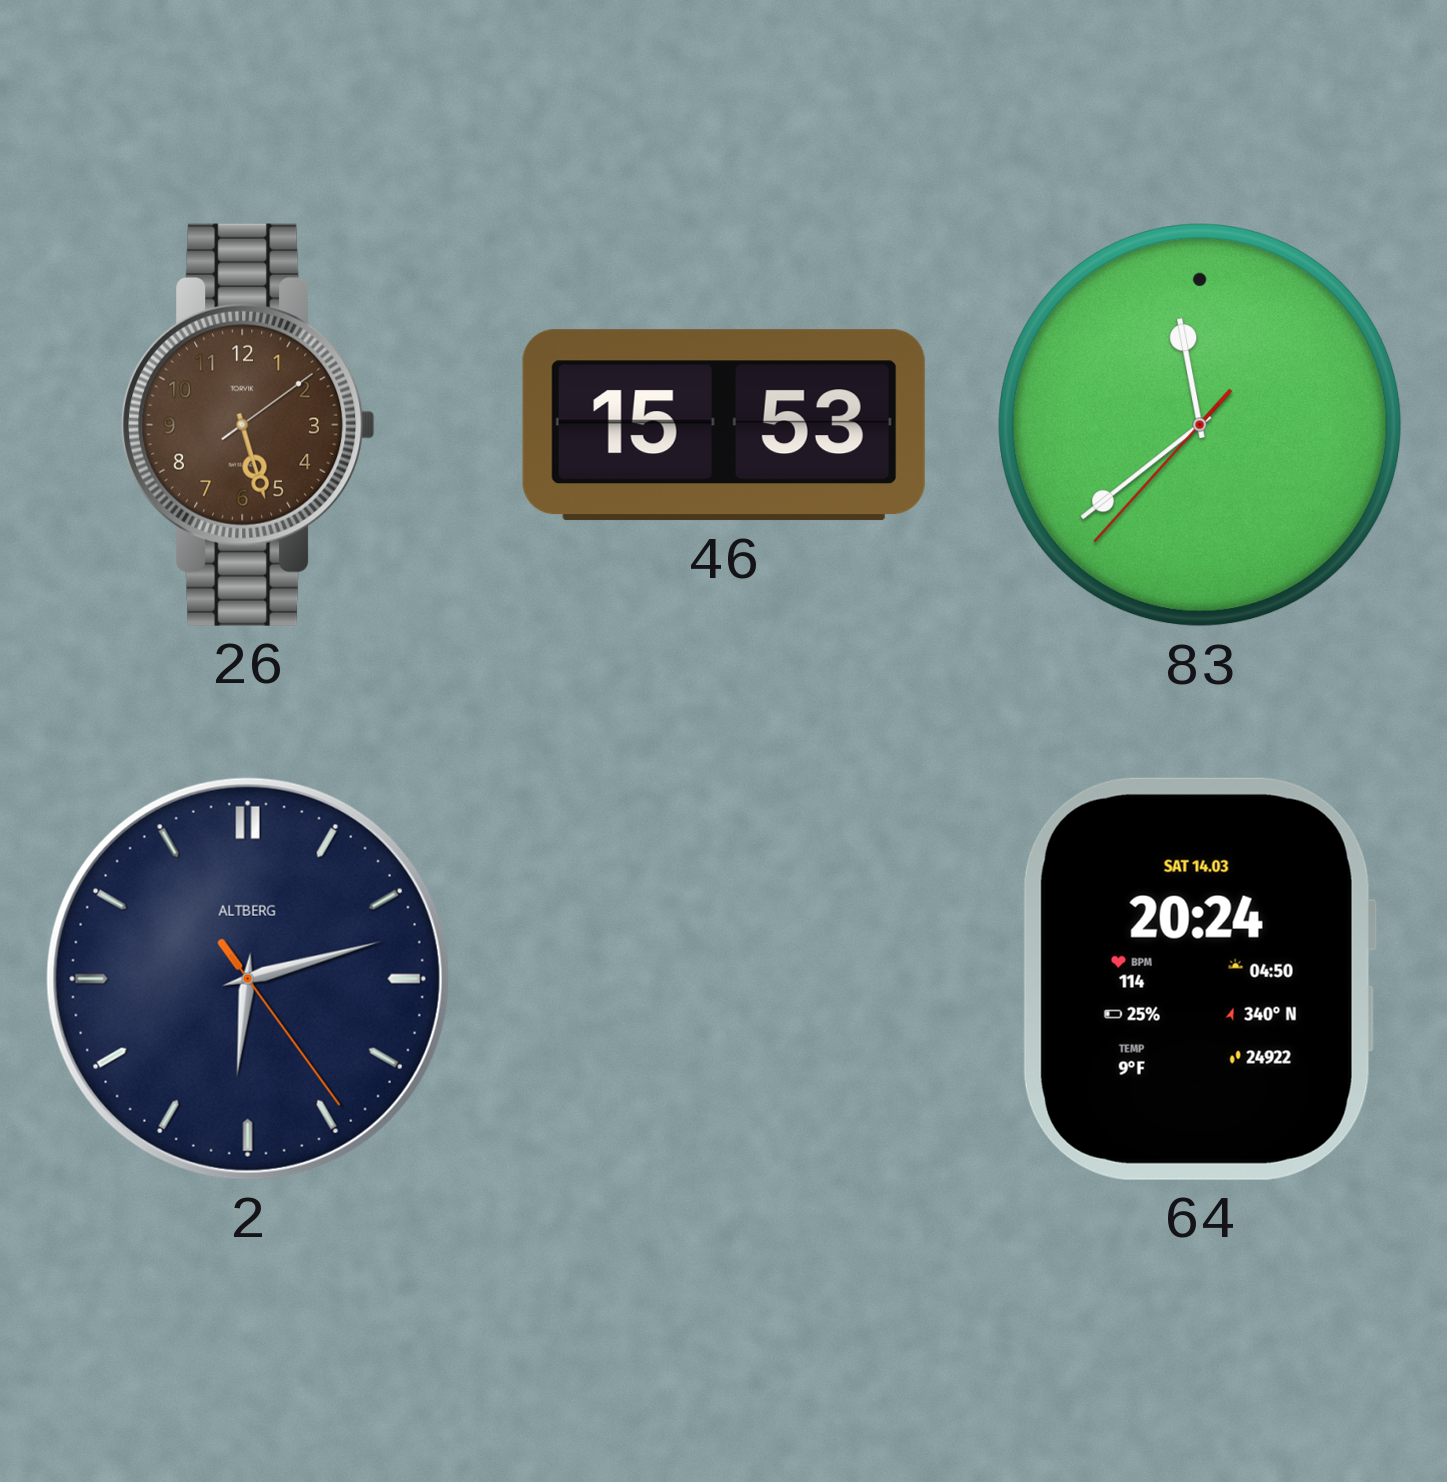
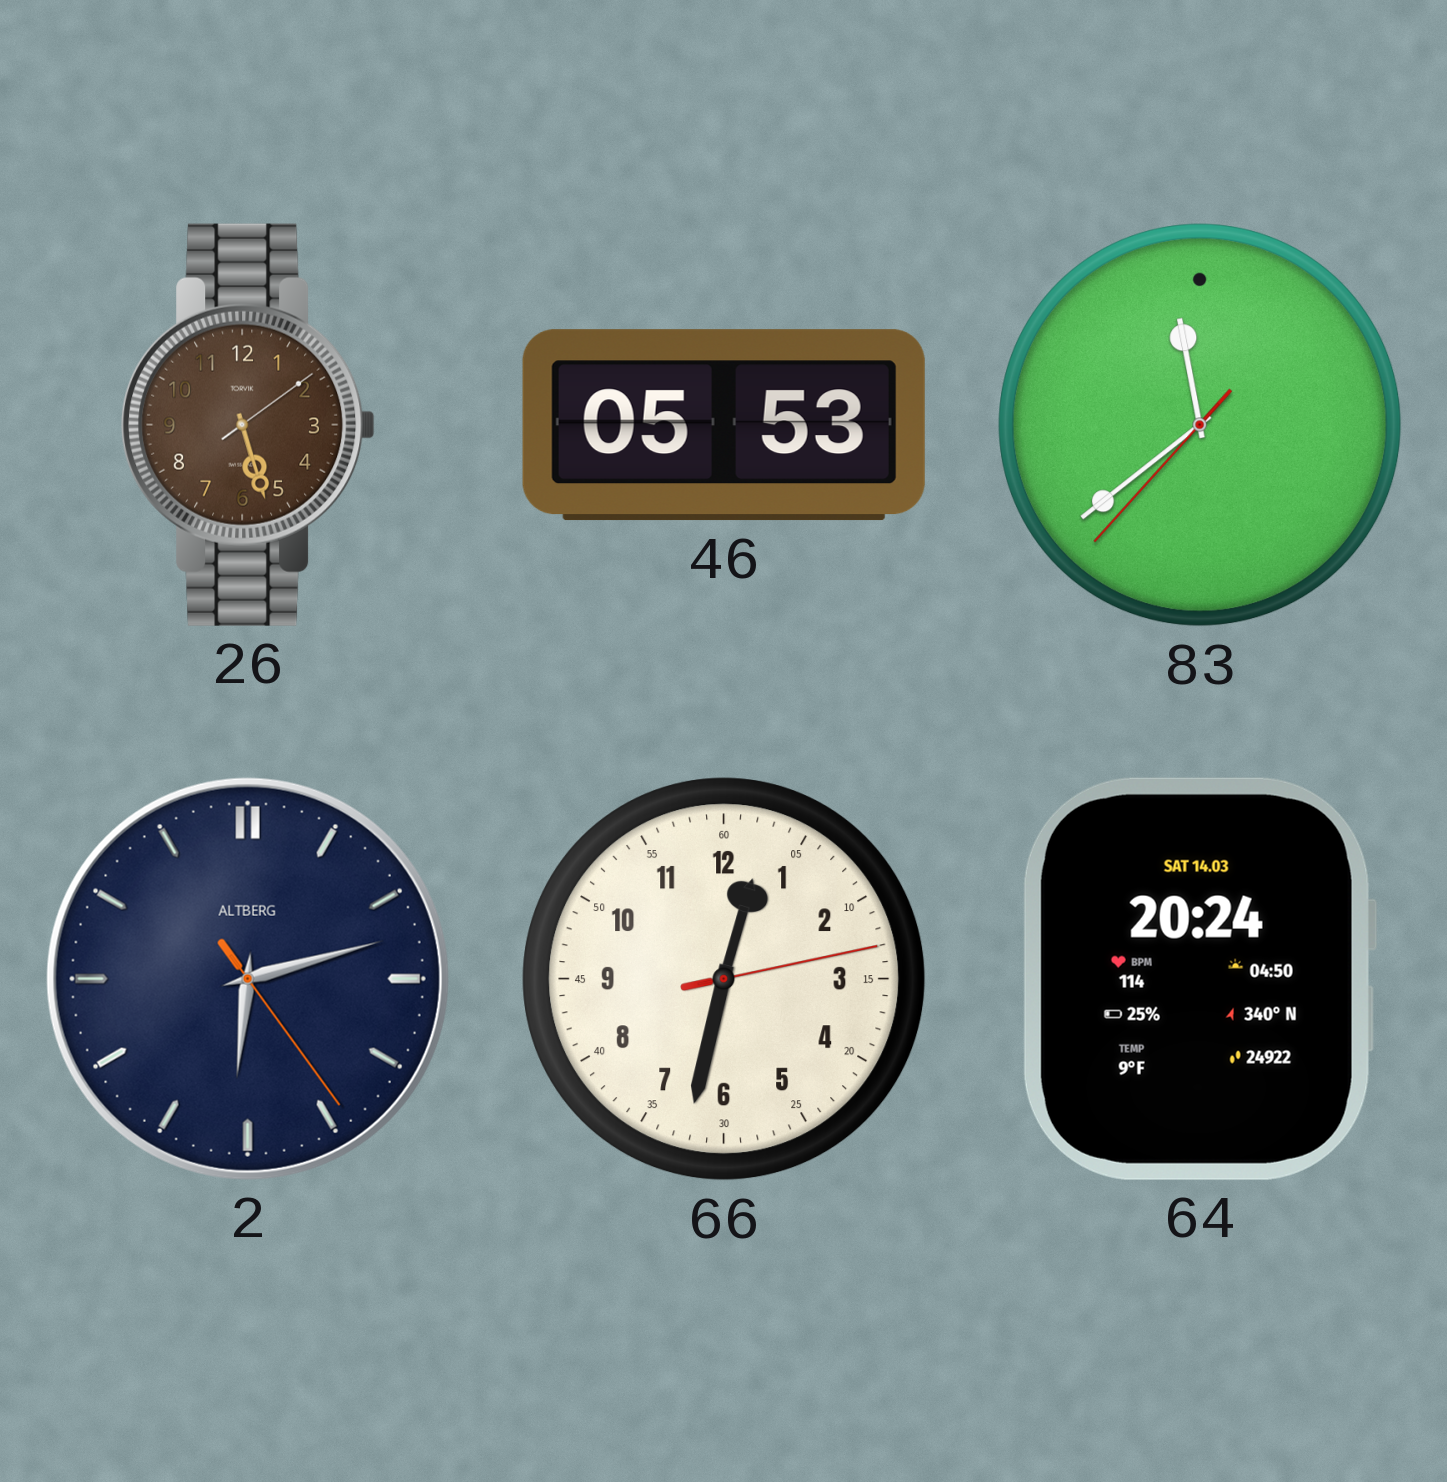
46: 15:53 -> 05:53 (724, 425)
66: none -> 12:32 (724, 979)
